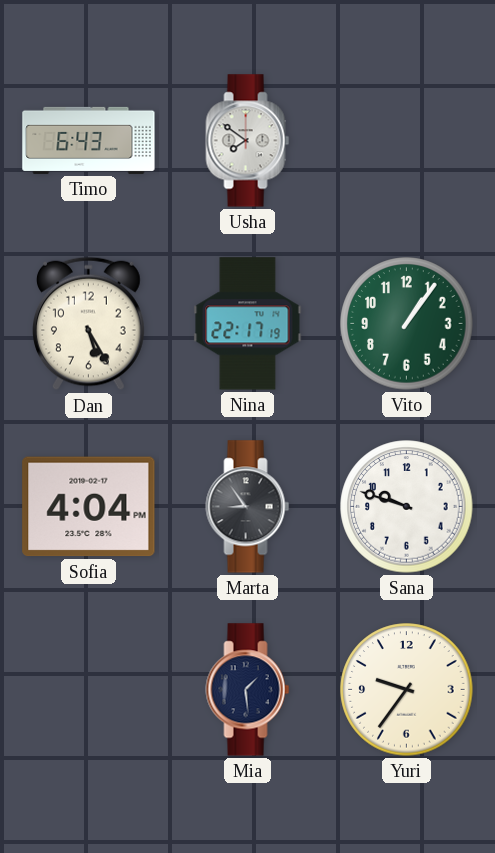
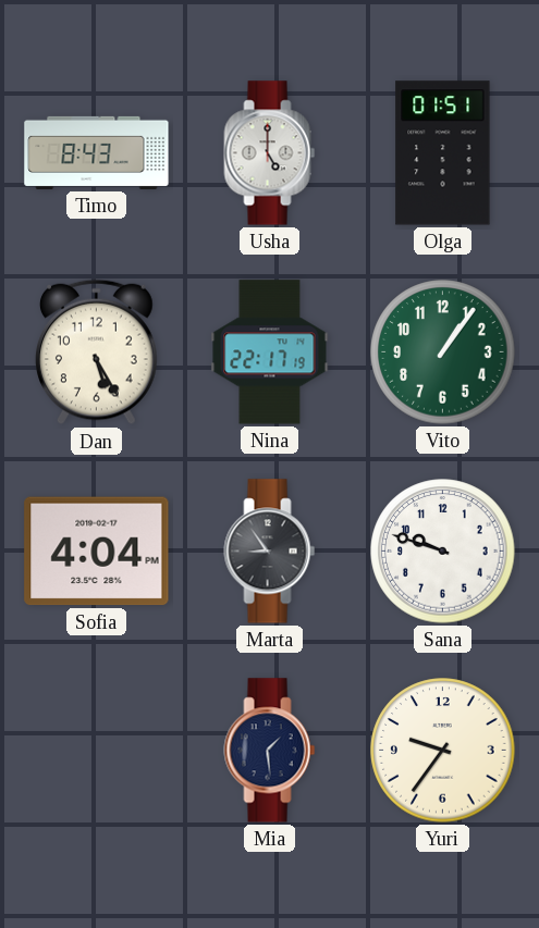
Timo: 6:43 -> 8:43 (97, 152)
Usha: 7:51 -> 5:00 (270, 153)
Olga: none -> 01:51 (443, 153)
